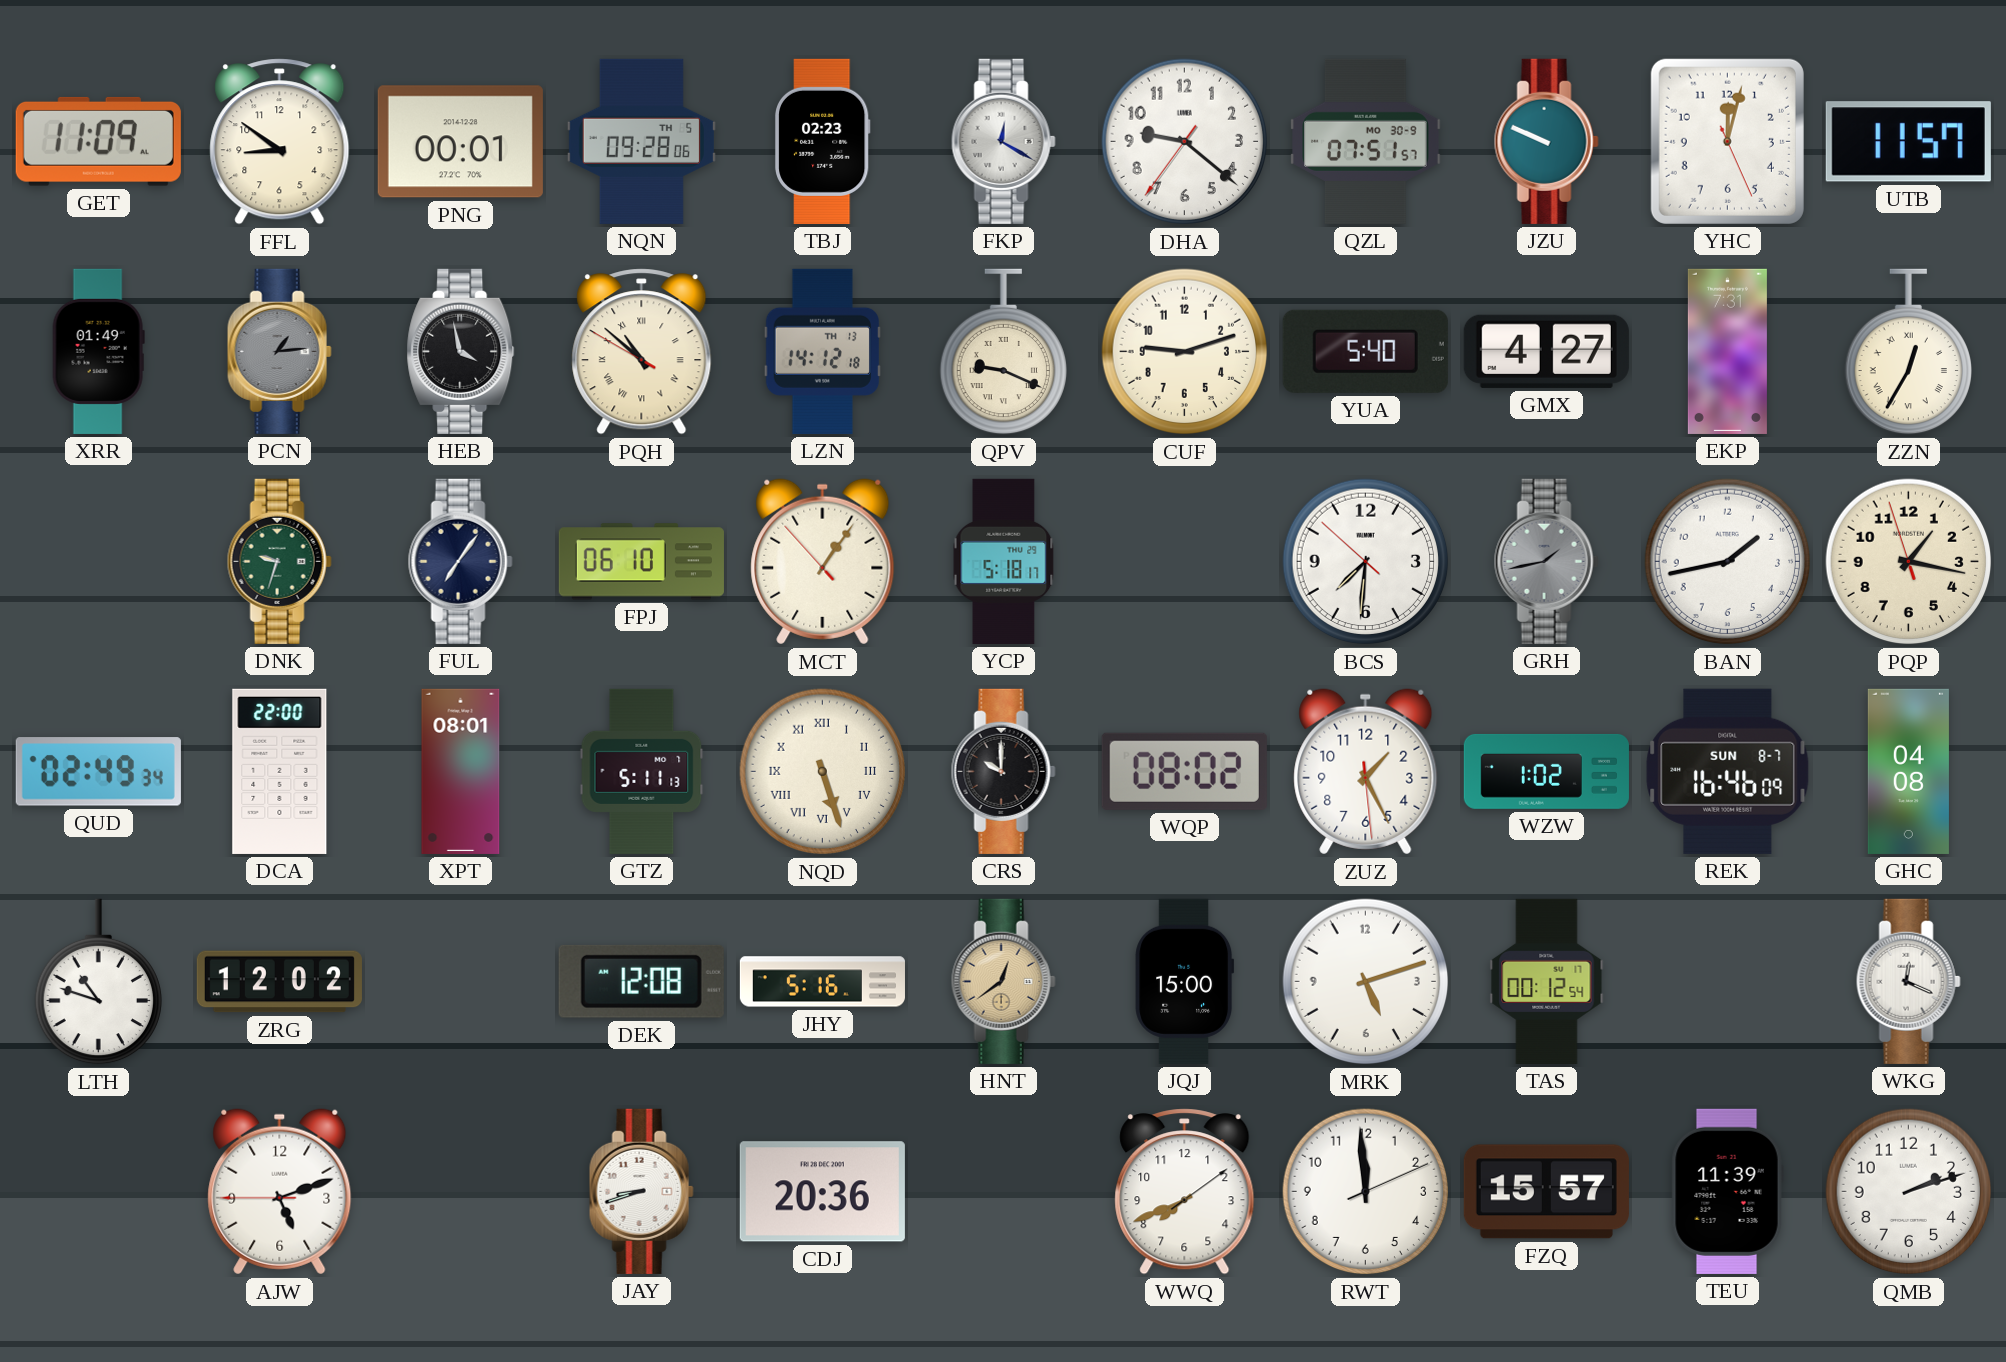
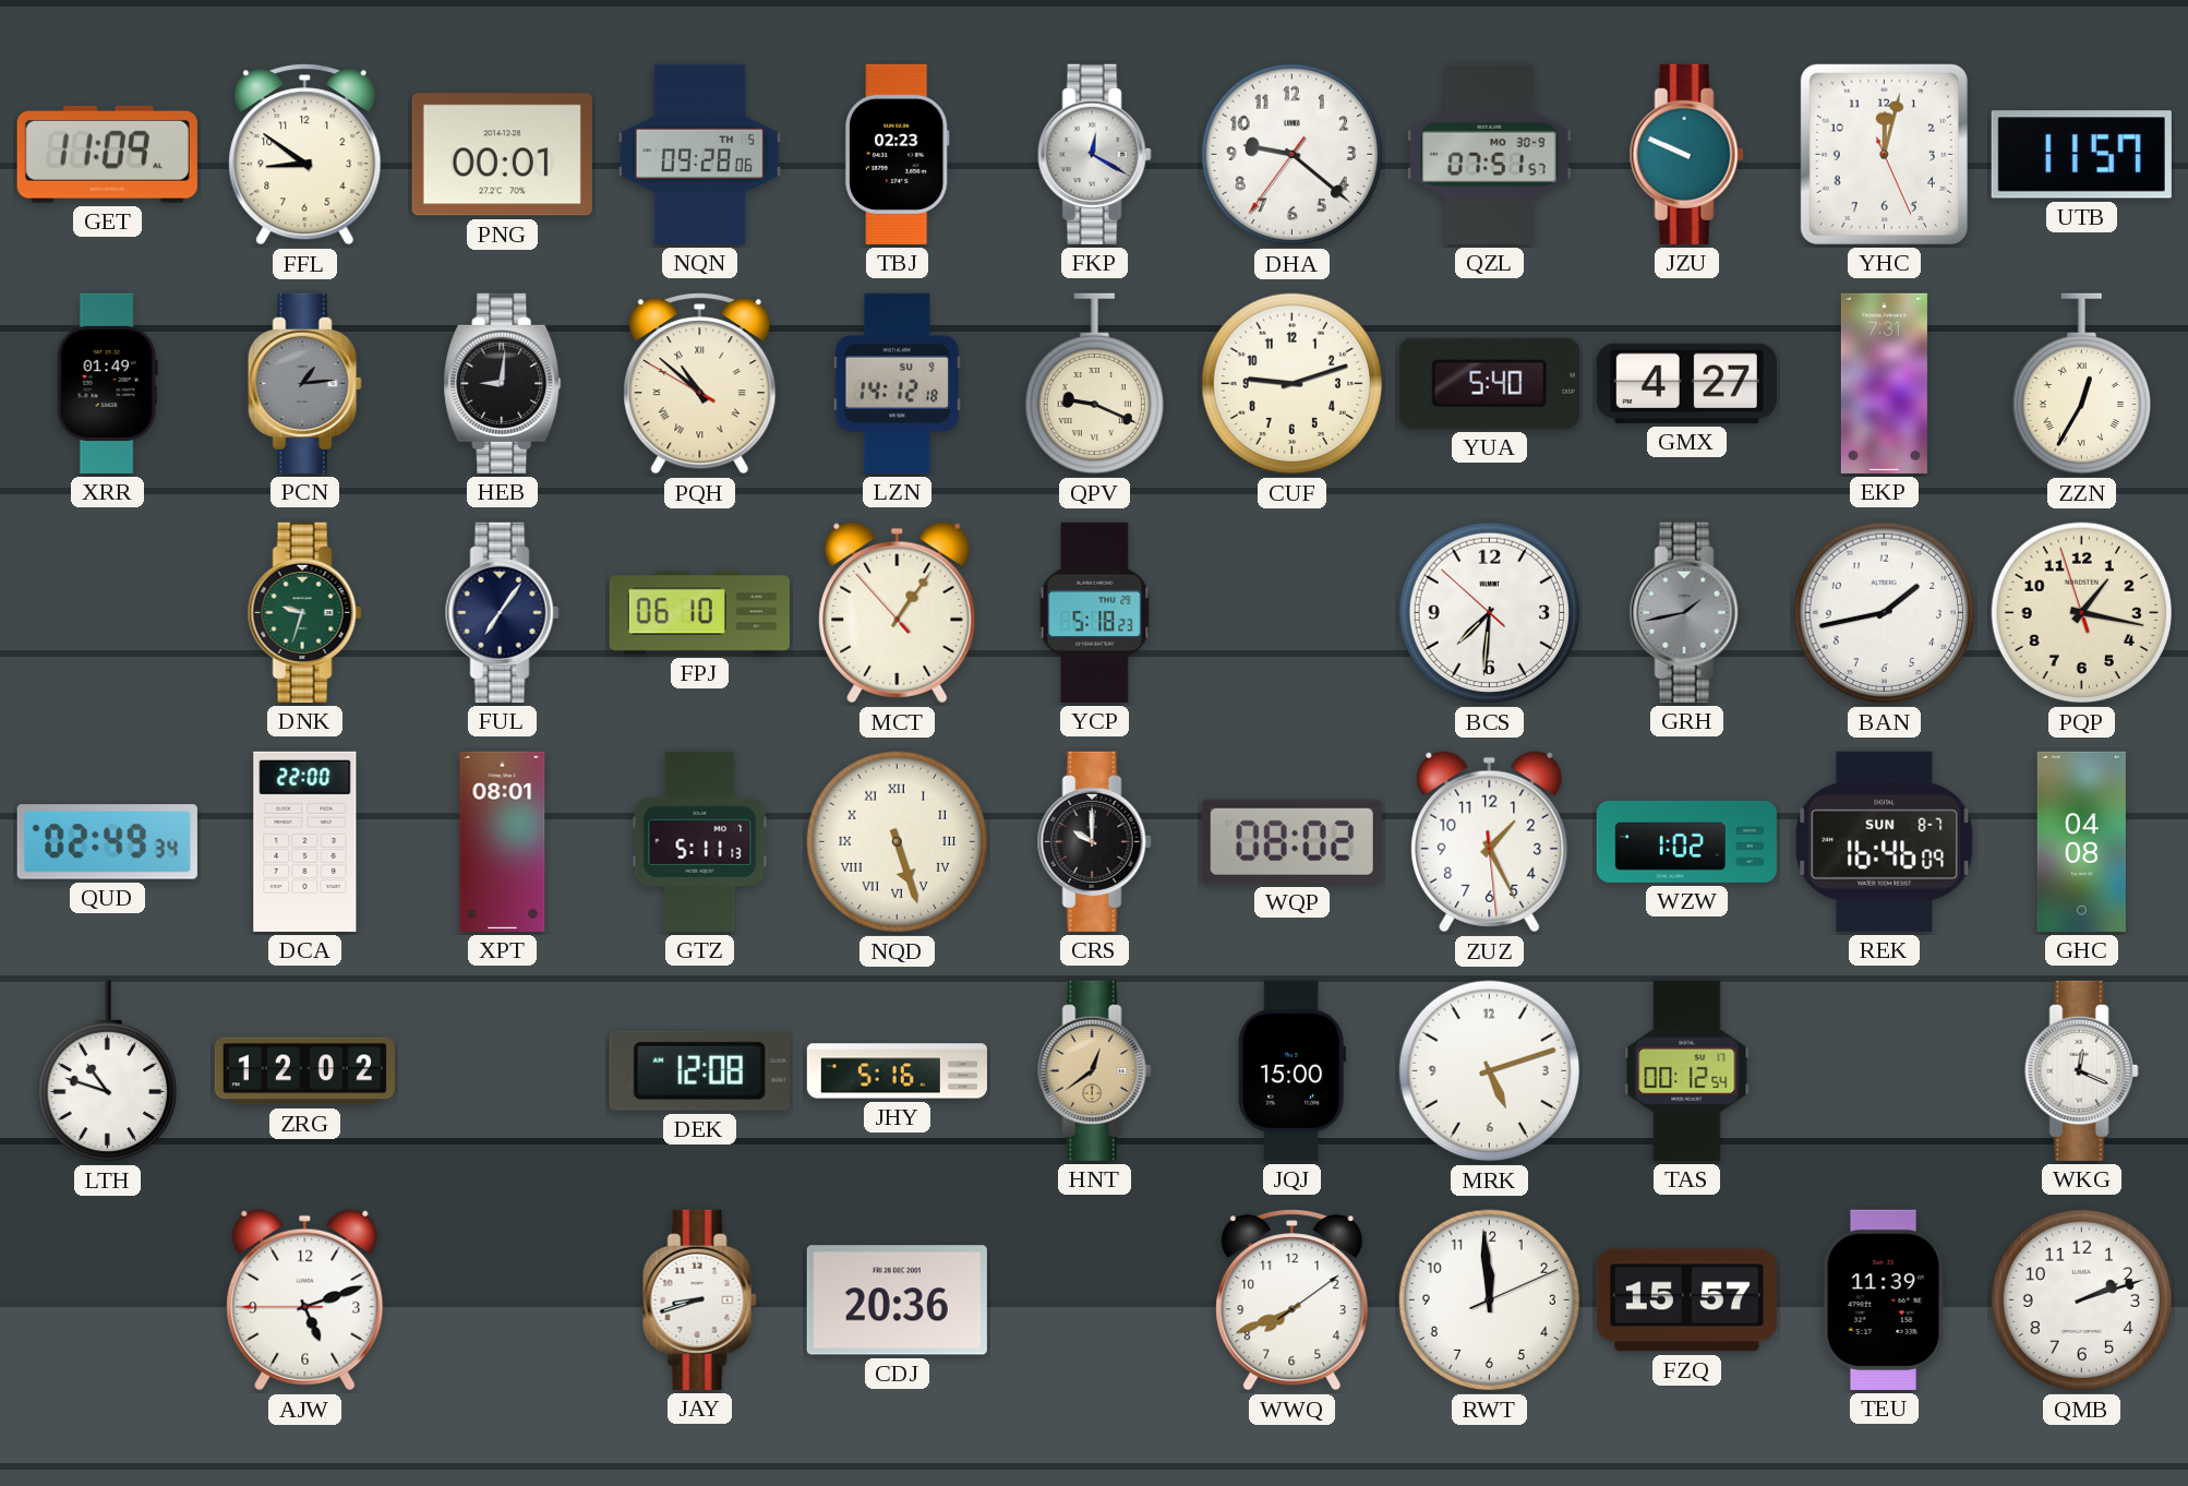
HEB: 3:58 -> 9:01 (503, 383)
LZN date: TH 13 -> SU 9 (897, 383)
YCP: 5:18:17 -> 5:18:23 (1095, 612)
